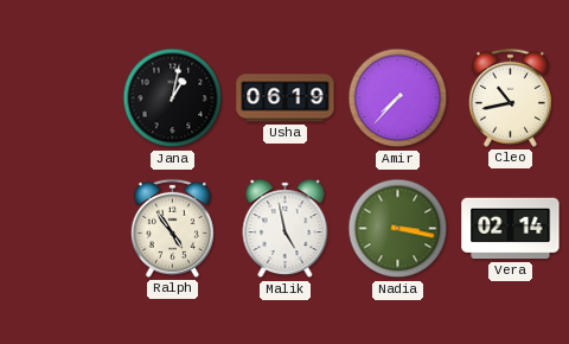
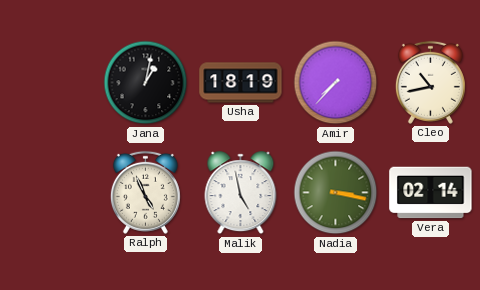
Usha: 06:19 -> 18:19 (241, 83)
Ralph: 4:54 -> 4:56 (145, 192)
